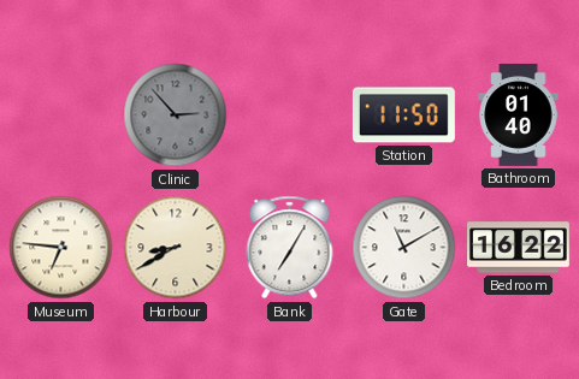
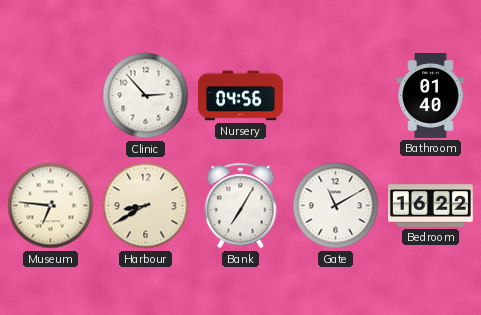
Clinic dial: grey -> white (146, 96)
Nursery: none -> 04:56 (240, 96)
Station: 11:50 -> none (403, 116)
